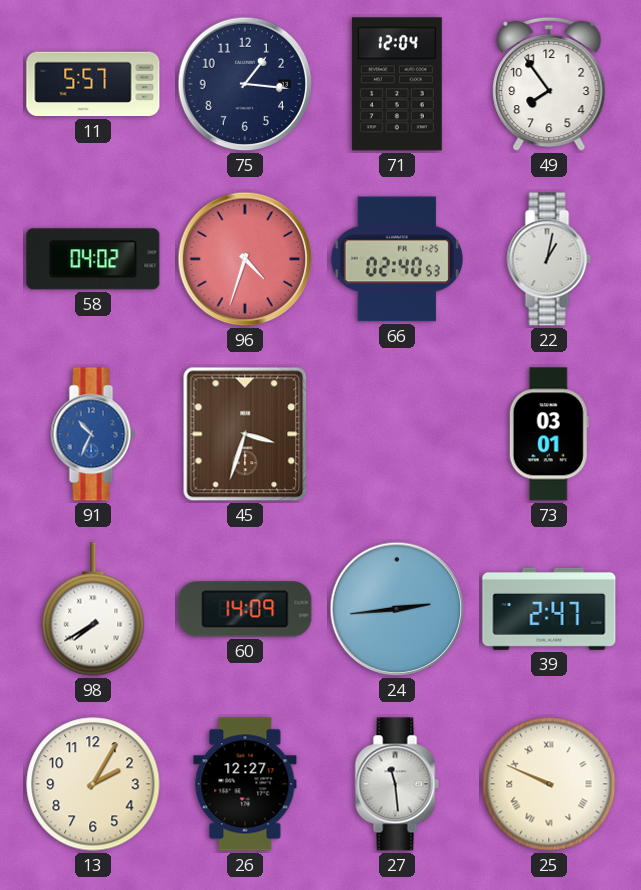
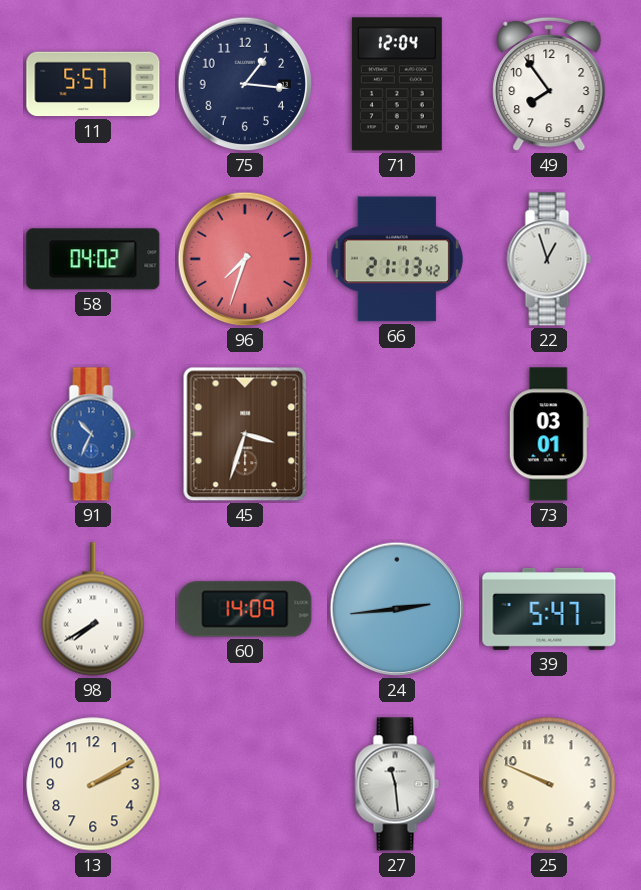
96: 4:33 -> 7:33 (245, 259)
66: 02:40 -> 21:13 (397, 259)
22: 1:02 -> 12:57 (549, 259)
39: 2:47 -> 5:47 (549, 609)
13: 2:05 -> 2:10 (93, 784)
26: 12:27 -> none (245, 784)
25 numerals: Roman -> Arabic (549, 784)
